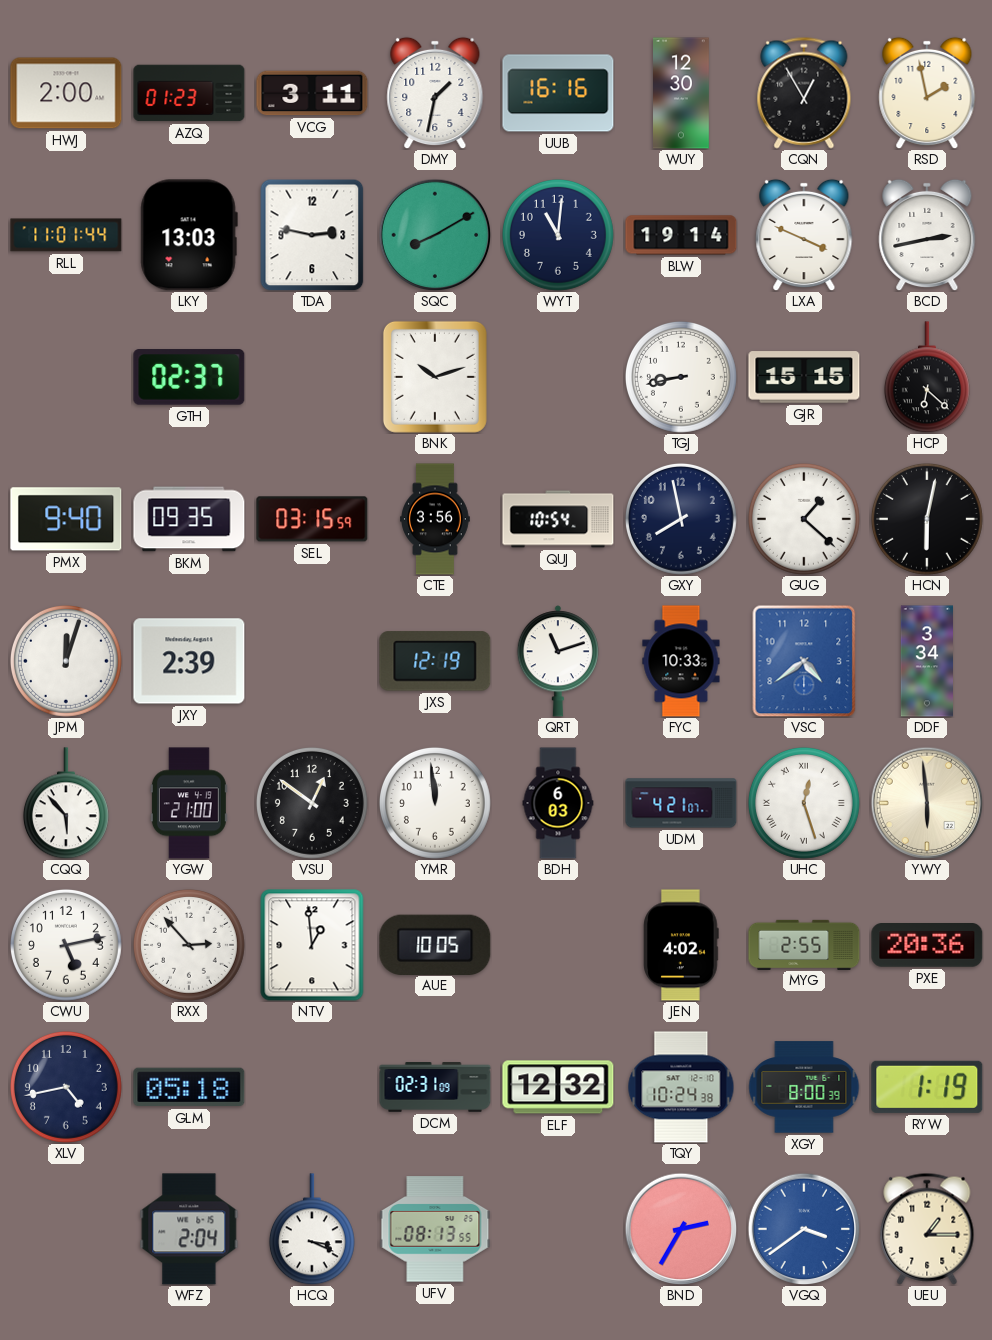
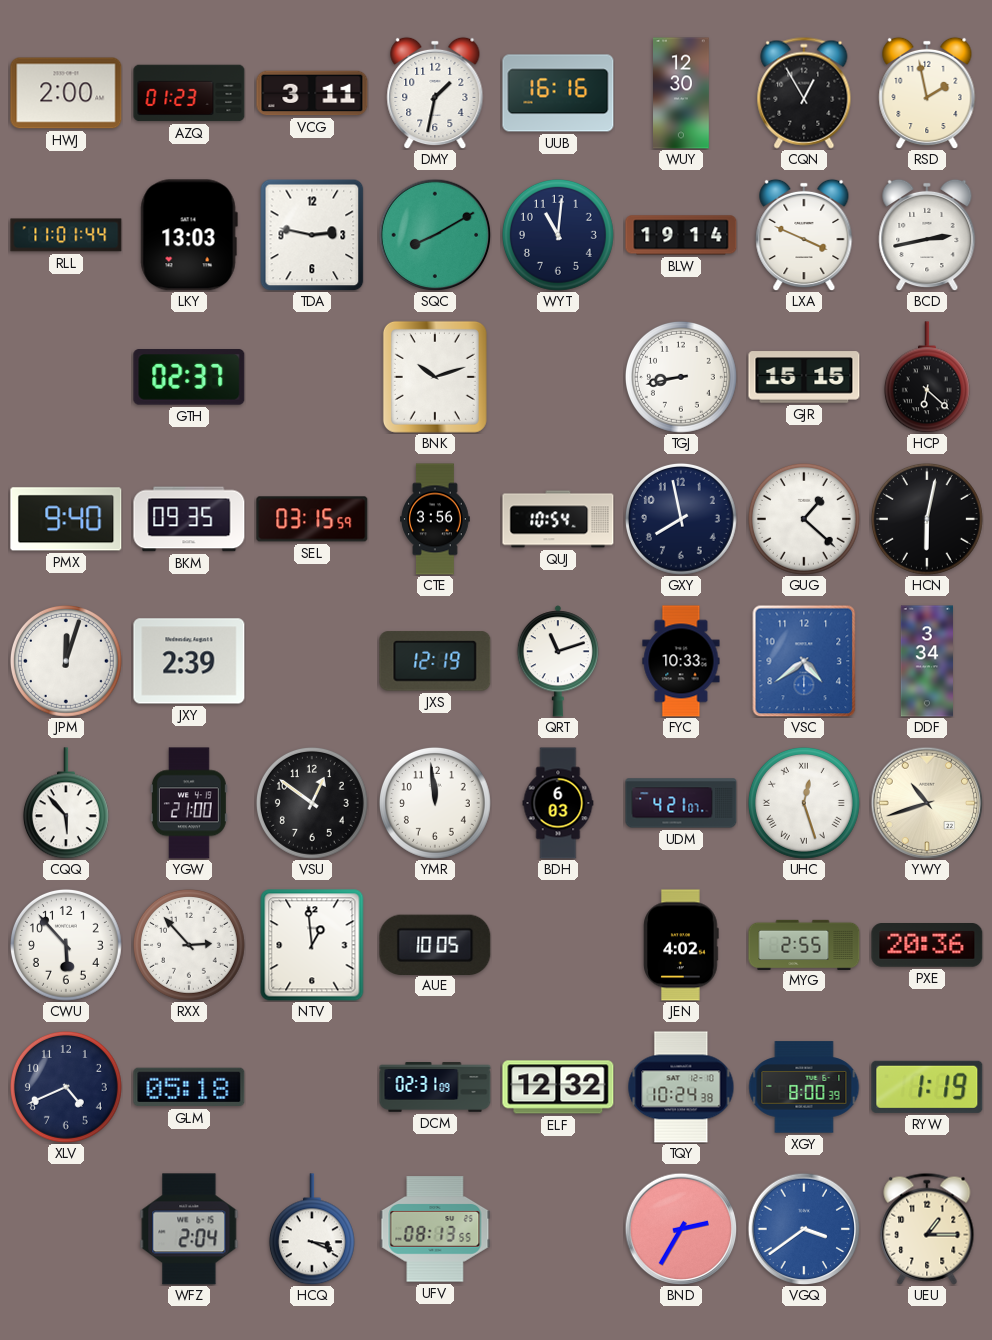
YWY: 5:59 -> 10:42 (927, 803)
CWU: 5:13 -> 5:53 (66, 945)
XLV: 4:43 -> 4:41 (66, 1087)
